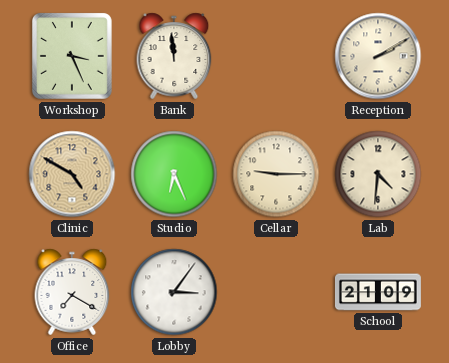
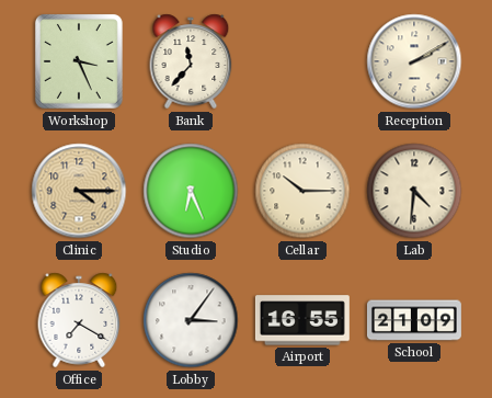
Bank: 11:59 -> 11:37 (191, 61)
Clinic: 4:50 -> 4:15 (79, 191)
Cellar: 9:15 -> 10:15 (302, 191)
Airport: none -> 16:55 (302, 320)
